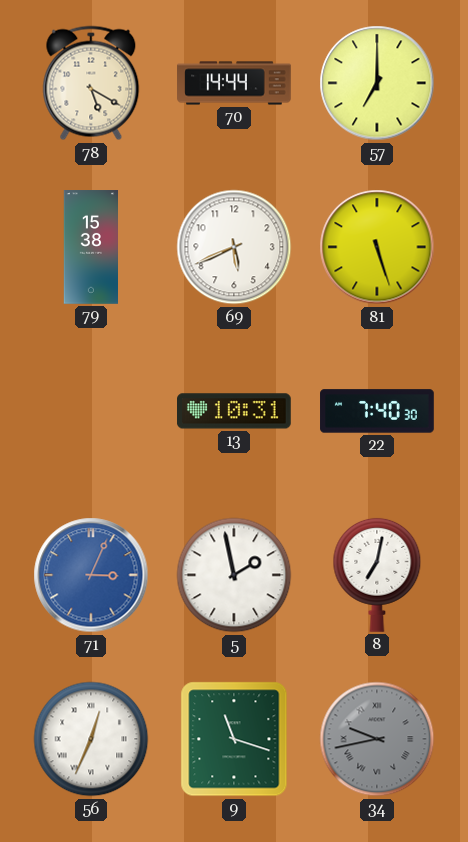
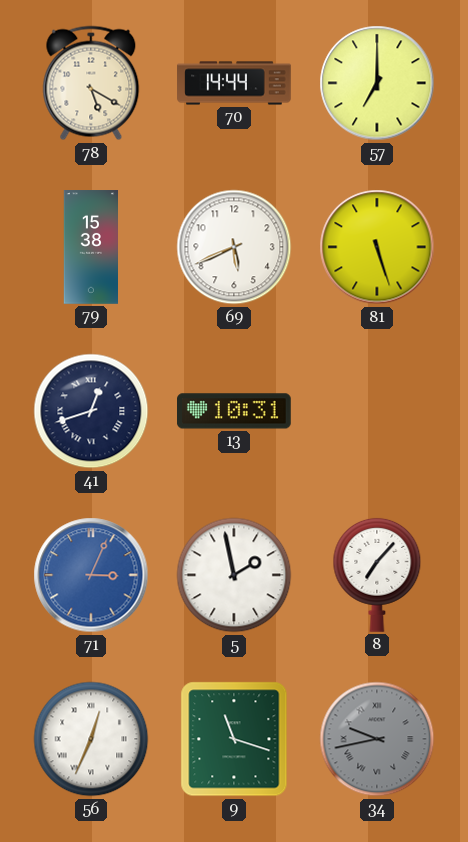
41: none -> 12:42 (91, 411)
22: 7:40 -> none (377, 411)
8: 7:02 -> 7:07 (377, 575)
